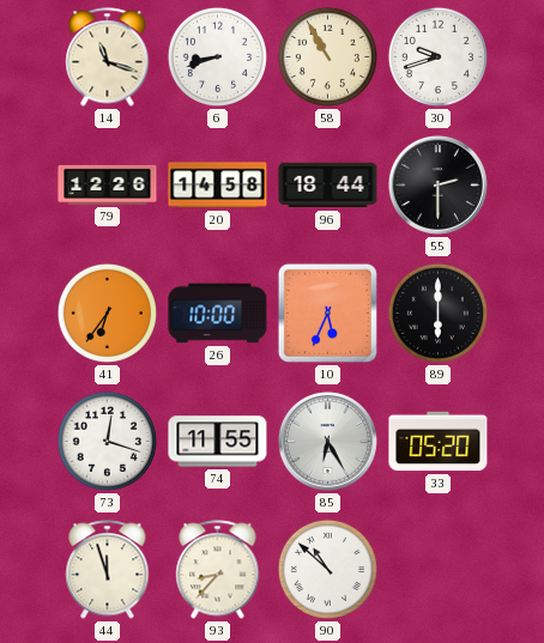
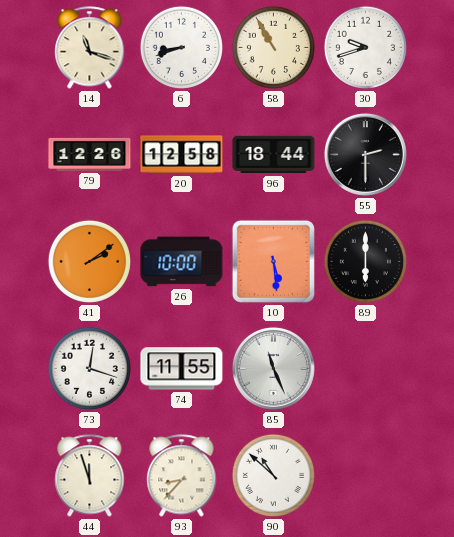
20: 14:58 -> 12:58 (182, 155)
41: 6:36 -> 2:09 (89, 261)
10: 5:34 -> 5:29 (273, 261)
85: 6:25 -> 11:26 (273, 368)
33: 05:20 -> none (439, 442)
